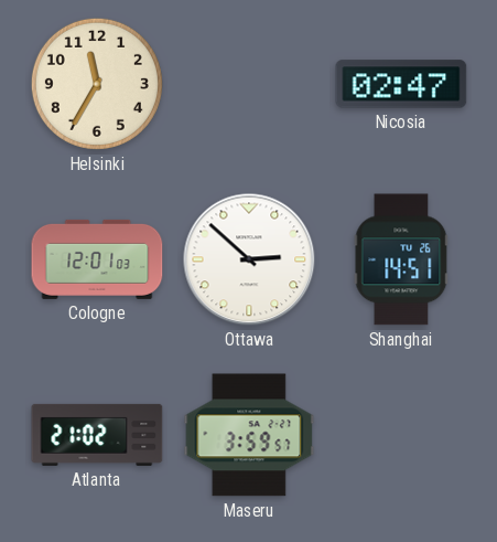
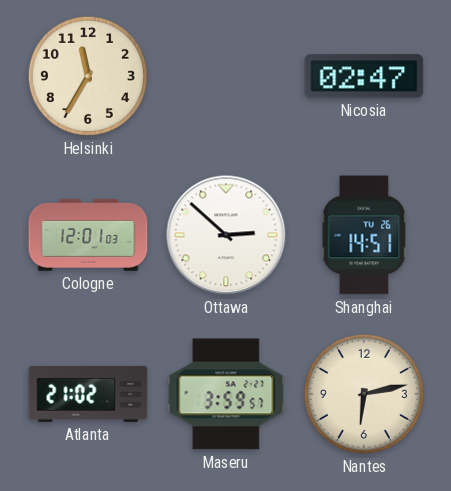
Nantes: none -> 6:13 (364, 394)
